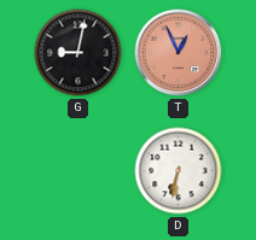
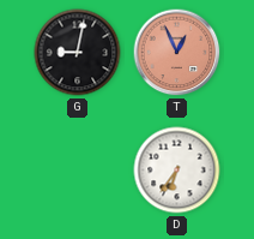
D: 6:32 -> 6:36 (177, 171)
